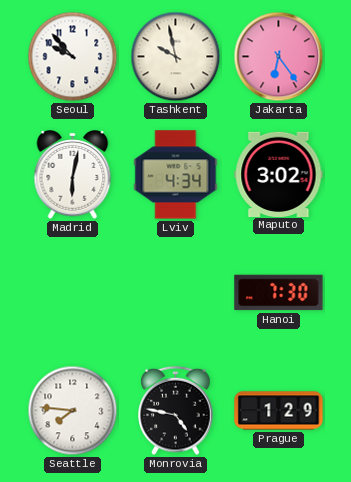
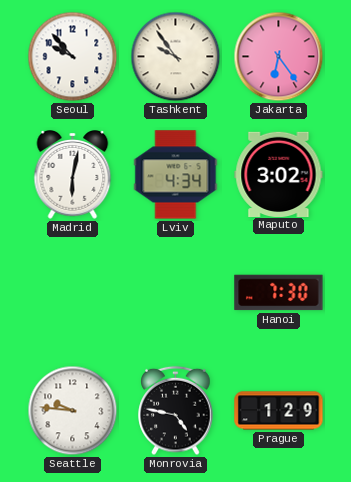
Tashkent: 9:58 -> 9:54 (176, 57)
Seattle: 7:46 -> 9:46 (73, 411)
